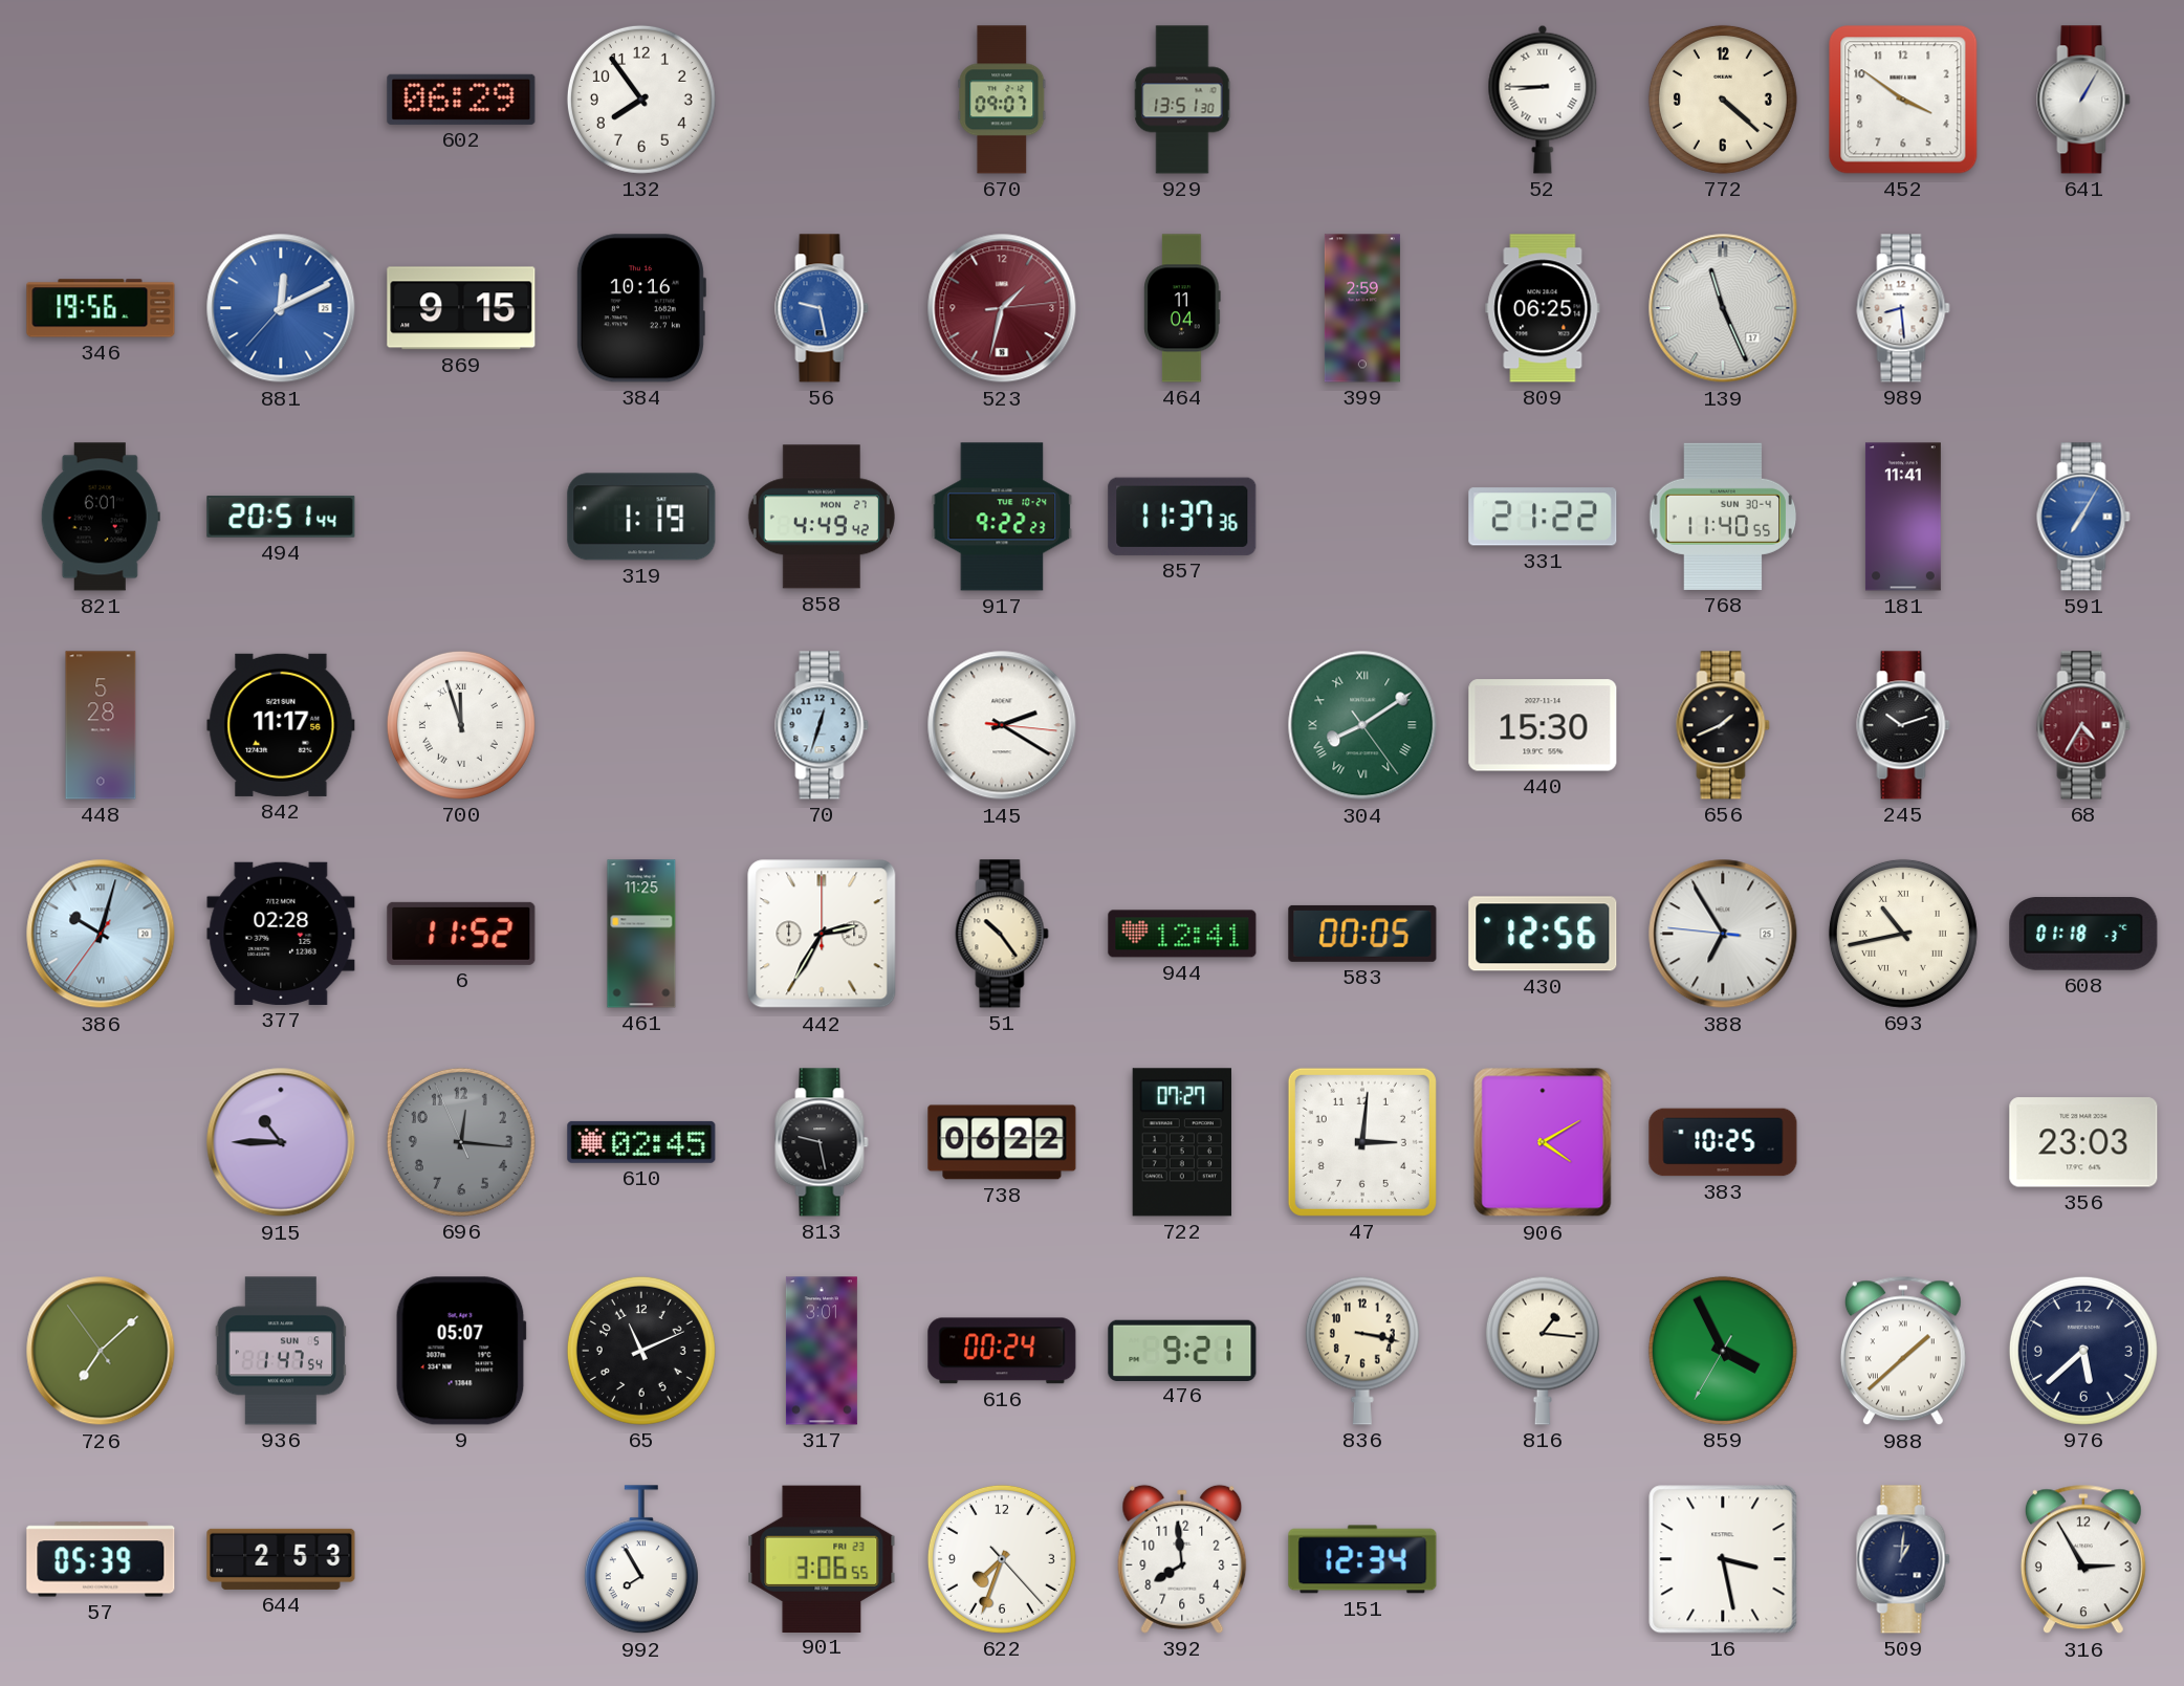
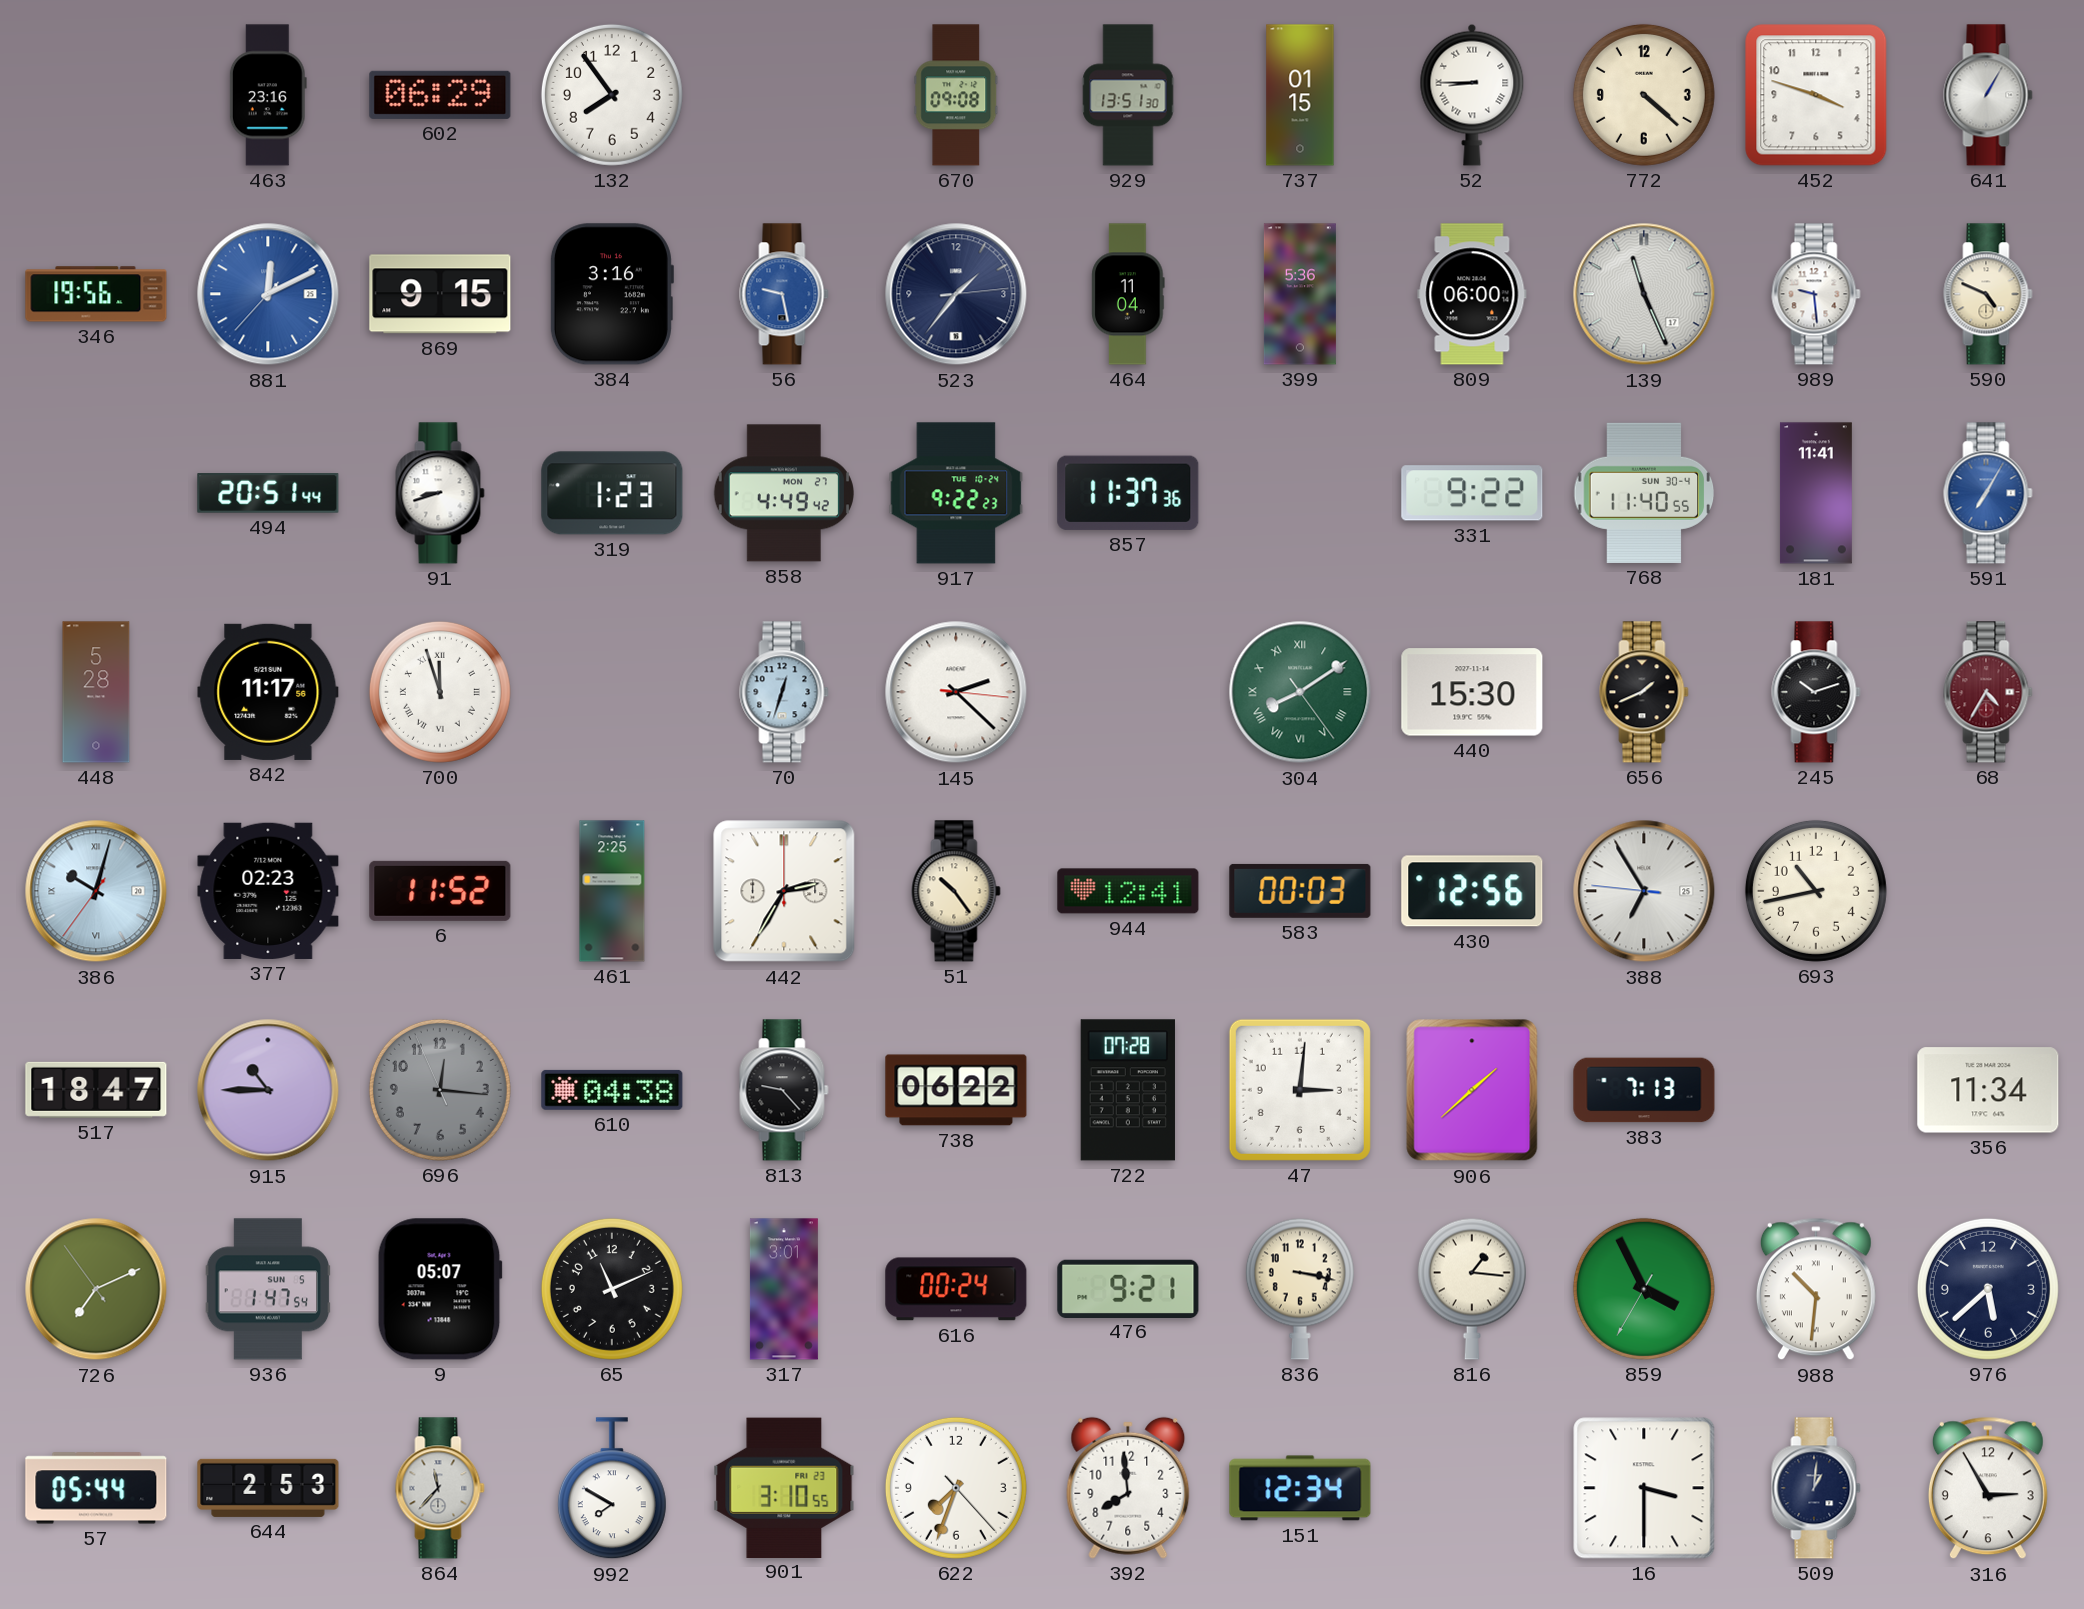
463: none -> 23:16 (268, 95)
670: 09:07 -> 09:08 (956, 95)
737: none -> 01:15 (1300, 95)
452: 3:51 -> 3:48 (1816, 95)
384: 10:16 -> 3:16 (611, 294)
523: 1:32 -> 1:36 (956, 294)
523 dial: burgundy -> navy (956, 294)
399: 2:59 -> 5:36 (1300, 294)
809: 06:25 -> 06:00 (1472, 294)
989: 8:29 -> 9:29 (1816, 294)
590: none -> 4:49 (1988, 294)
821: 6:01 -> none (101, 517)
91: none -> 8:42 (440, 493)
319: 1:19 -> 1:23 (612, 493)
331: 21:22 -> 9:22 (1472, 493)
145: 2:20 -> 2:22 (956, 692)
377: 02:28 -> 02:23 (268, 891)
461: 11:25 -> 2:25 (612, 891)
583: 00:05 -> 00:03 (1300, 891)
693 numerals: Roman -> Arabic (1816, 891)
608: 01:18 -> none (2083, 934)
517: none -> 18:47 (96, 1090)
610: 02:45 -> 04:38 (612, 1090)
813: 9:28 -> 9:23 (784, 1090)
722: 07:27 -> 07:28 (1128, 1090)
906: 4:10 -> 1:38 (1472, 1090)
383: 10:25 -> 7:13 (1644, 1090)
356: 23:03 -> 11:34 (1988, 1090)
726: 7:07 -> 7:10 (96, 1289)
988: 1:38 -> 10:31 (1816, 1289)
57: 05:39 -> 05:44 (96, 1488)
864: none -> 11:37 (440, 1488)
992: 7:55 -> 7:50 (612, 1489)
901: 3:06 -> 3:10 (784, 1487)
16: 3:28 -> 3:30 (1644, 1488)
